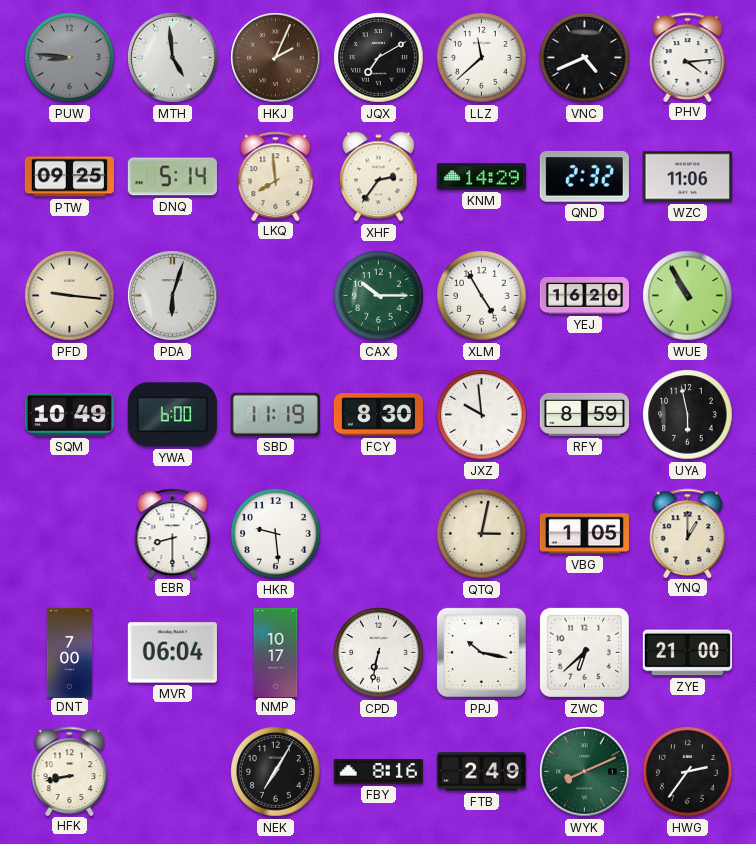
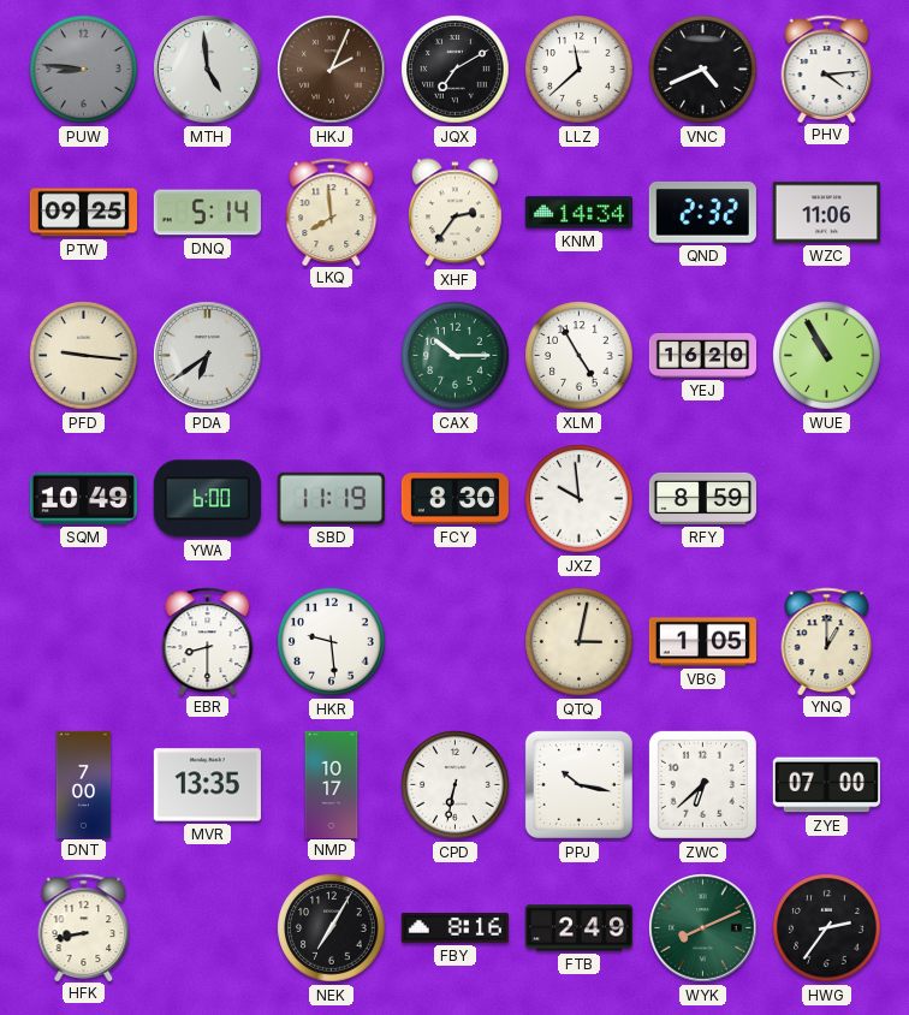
KNM: 14:29 -> 14:34 (578, 213)
PDA: 6:03 -> 6:39 (208, 356)
UYA: 5:58 -> none (688, 415)
MVR: 06:04 -> 13:35 (207, 785)
ZYE: 21:00 -> 07:00 (826, 785)
